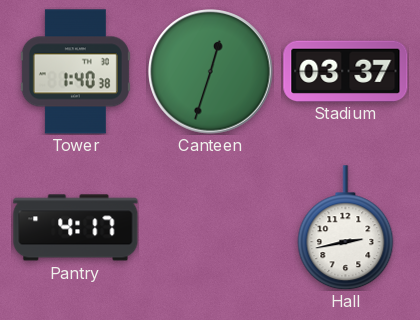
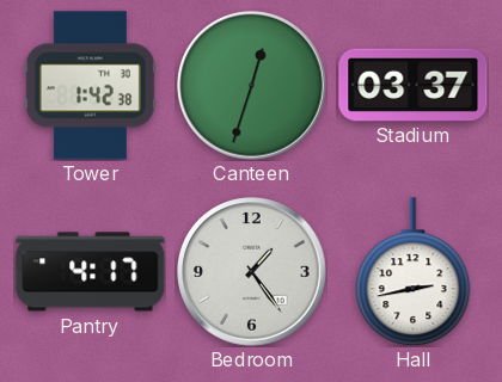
Tower: 1:40 -> 1:42 (90, 86)
Bedroom: none -> 1:24 (252, 272)
